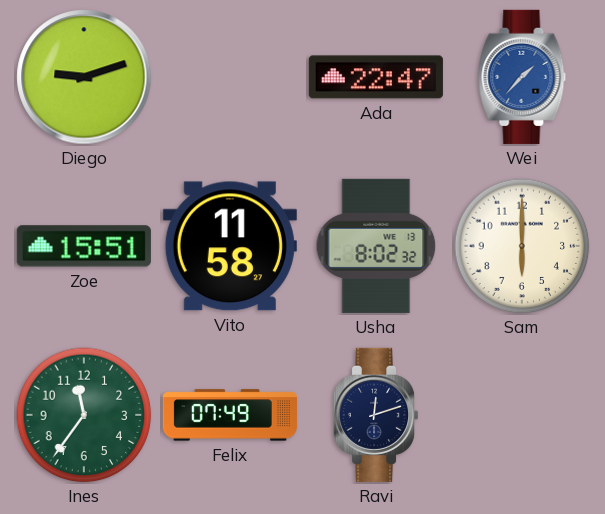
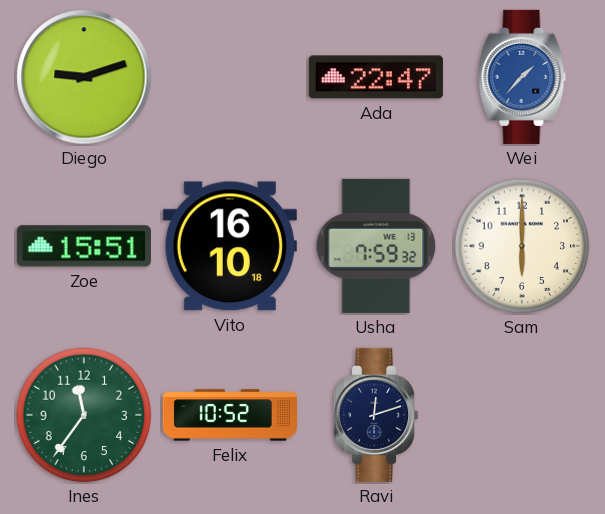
Vito: 11:58 -> 16:10 (230, 246)
Usha: 8:02 -> 7:59 (376, 246)
Felix: 07:49 -> 10:52 (230, 415)
